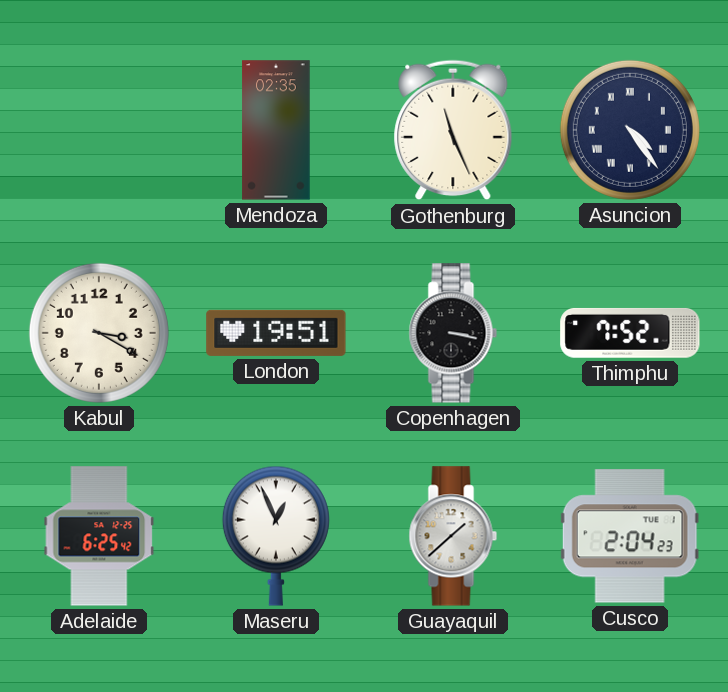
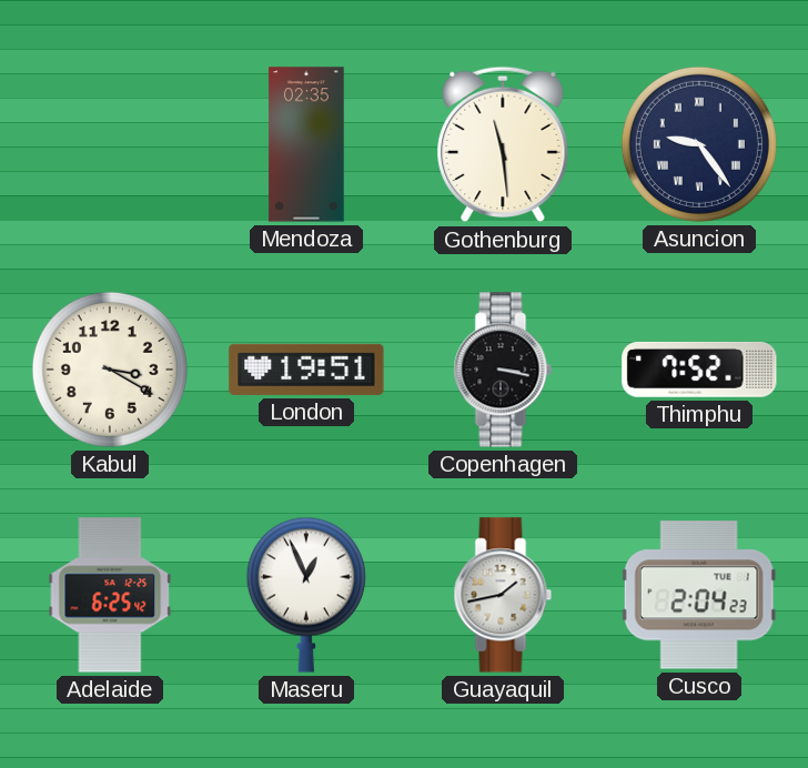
Gothenburg: 11:26 -> 11:29 (503, 144)
Asuncion: 4:24 -> 9:24 (699, 144)
Guayaquil: 1:38 -> 1:43 (503, 595)
